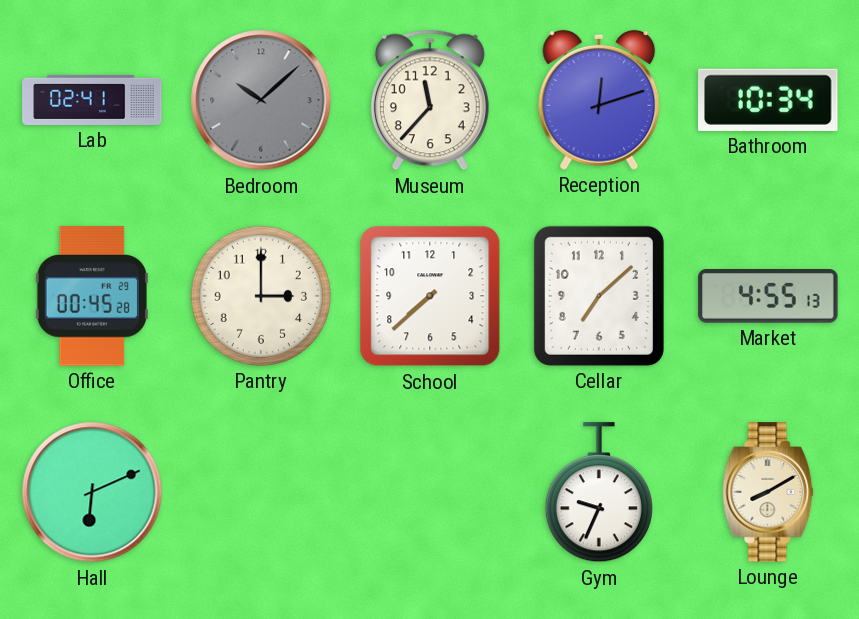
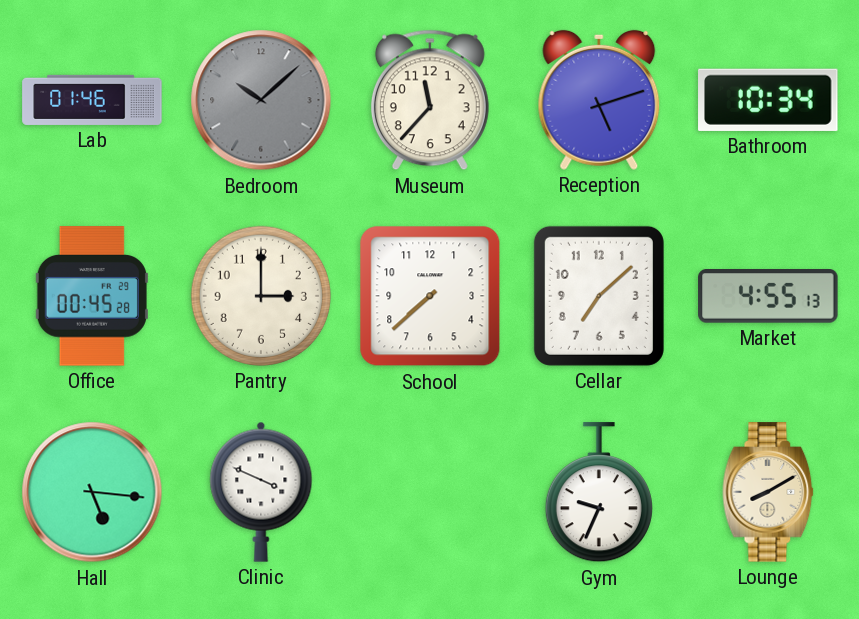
Lab: 02:41 -> 01:46 (92, 100)
Reception: 12:12 -> 5:12 (599, 100)
Hall: 6:11 -> 5:16 (92, 492)
Clinic: none -> 3:49 (261, 492)
